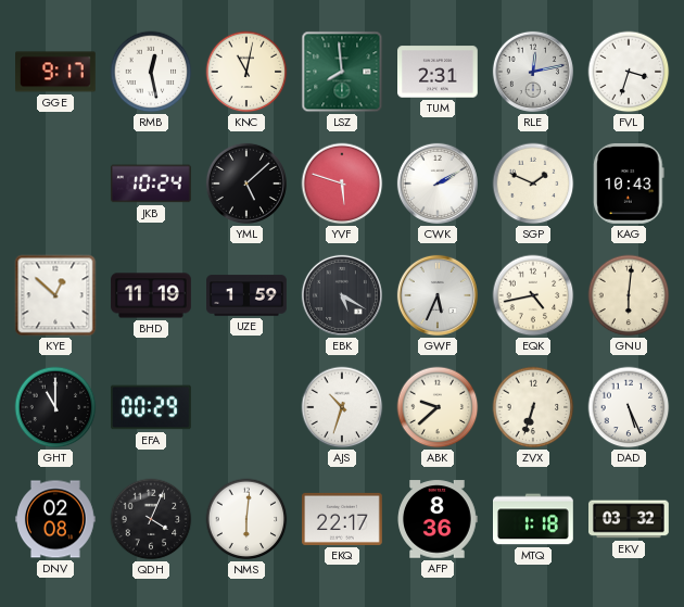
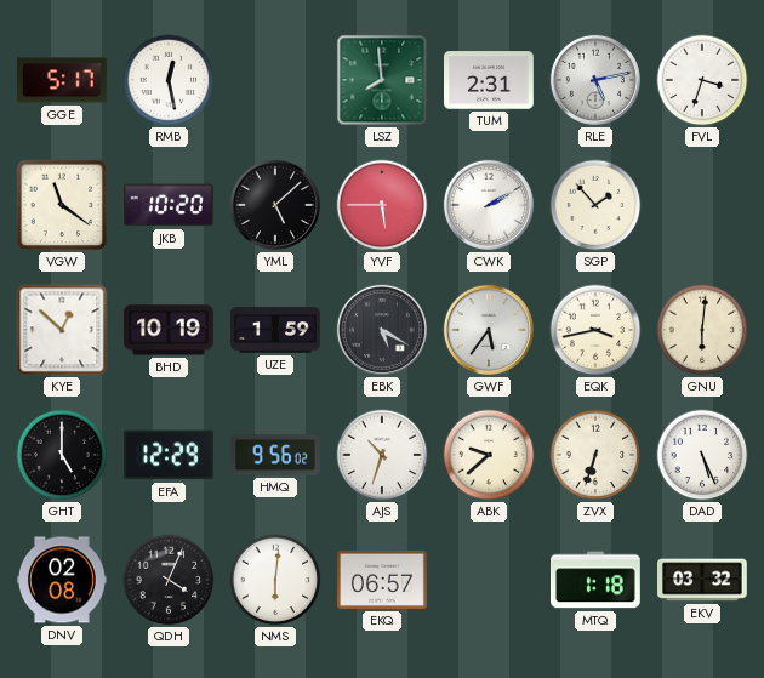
GGE: 9:17 -> 5:17 (63, 80)
KNC: 11:02 -> none (246, 72)
RLE: 12:13 -> 5:13 (595, 80)
VGW: none -> 11:21 (62, 205)
JKB: 10:24 -> 10:20 (169, 205)
YVF: 5:48 -> 5:45 (382, 205)
SGP: 1:49 -> 1:53 (595, 205)
KAG: 10:43 -> none (629, 184)
BHD: 11:19 -> 10:19 (169, 330)
GWF: 5:34 -> 5:36 (489, 330)
EQK: 4:43 -> 3:43 (595, 330)
GHT: 11:00 -> 5:00 (62, 455)
EFA: 00:29 -> 12:29 (170, 455)
HMQ: none -> 9:56 (276, 455)
EKQ: 22:17 -> 06:57 (383, 580)
AFP: 8:36 -> none (438, 519)
